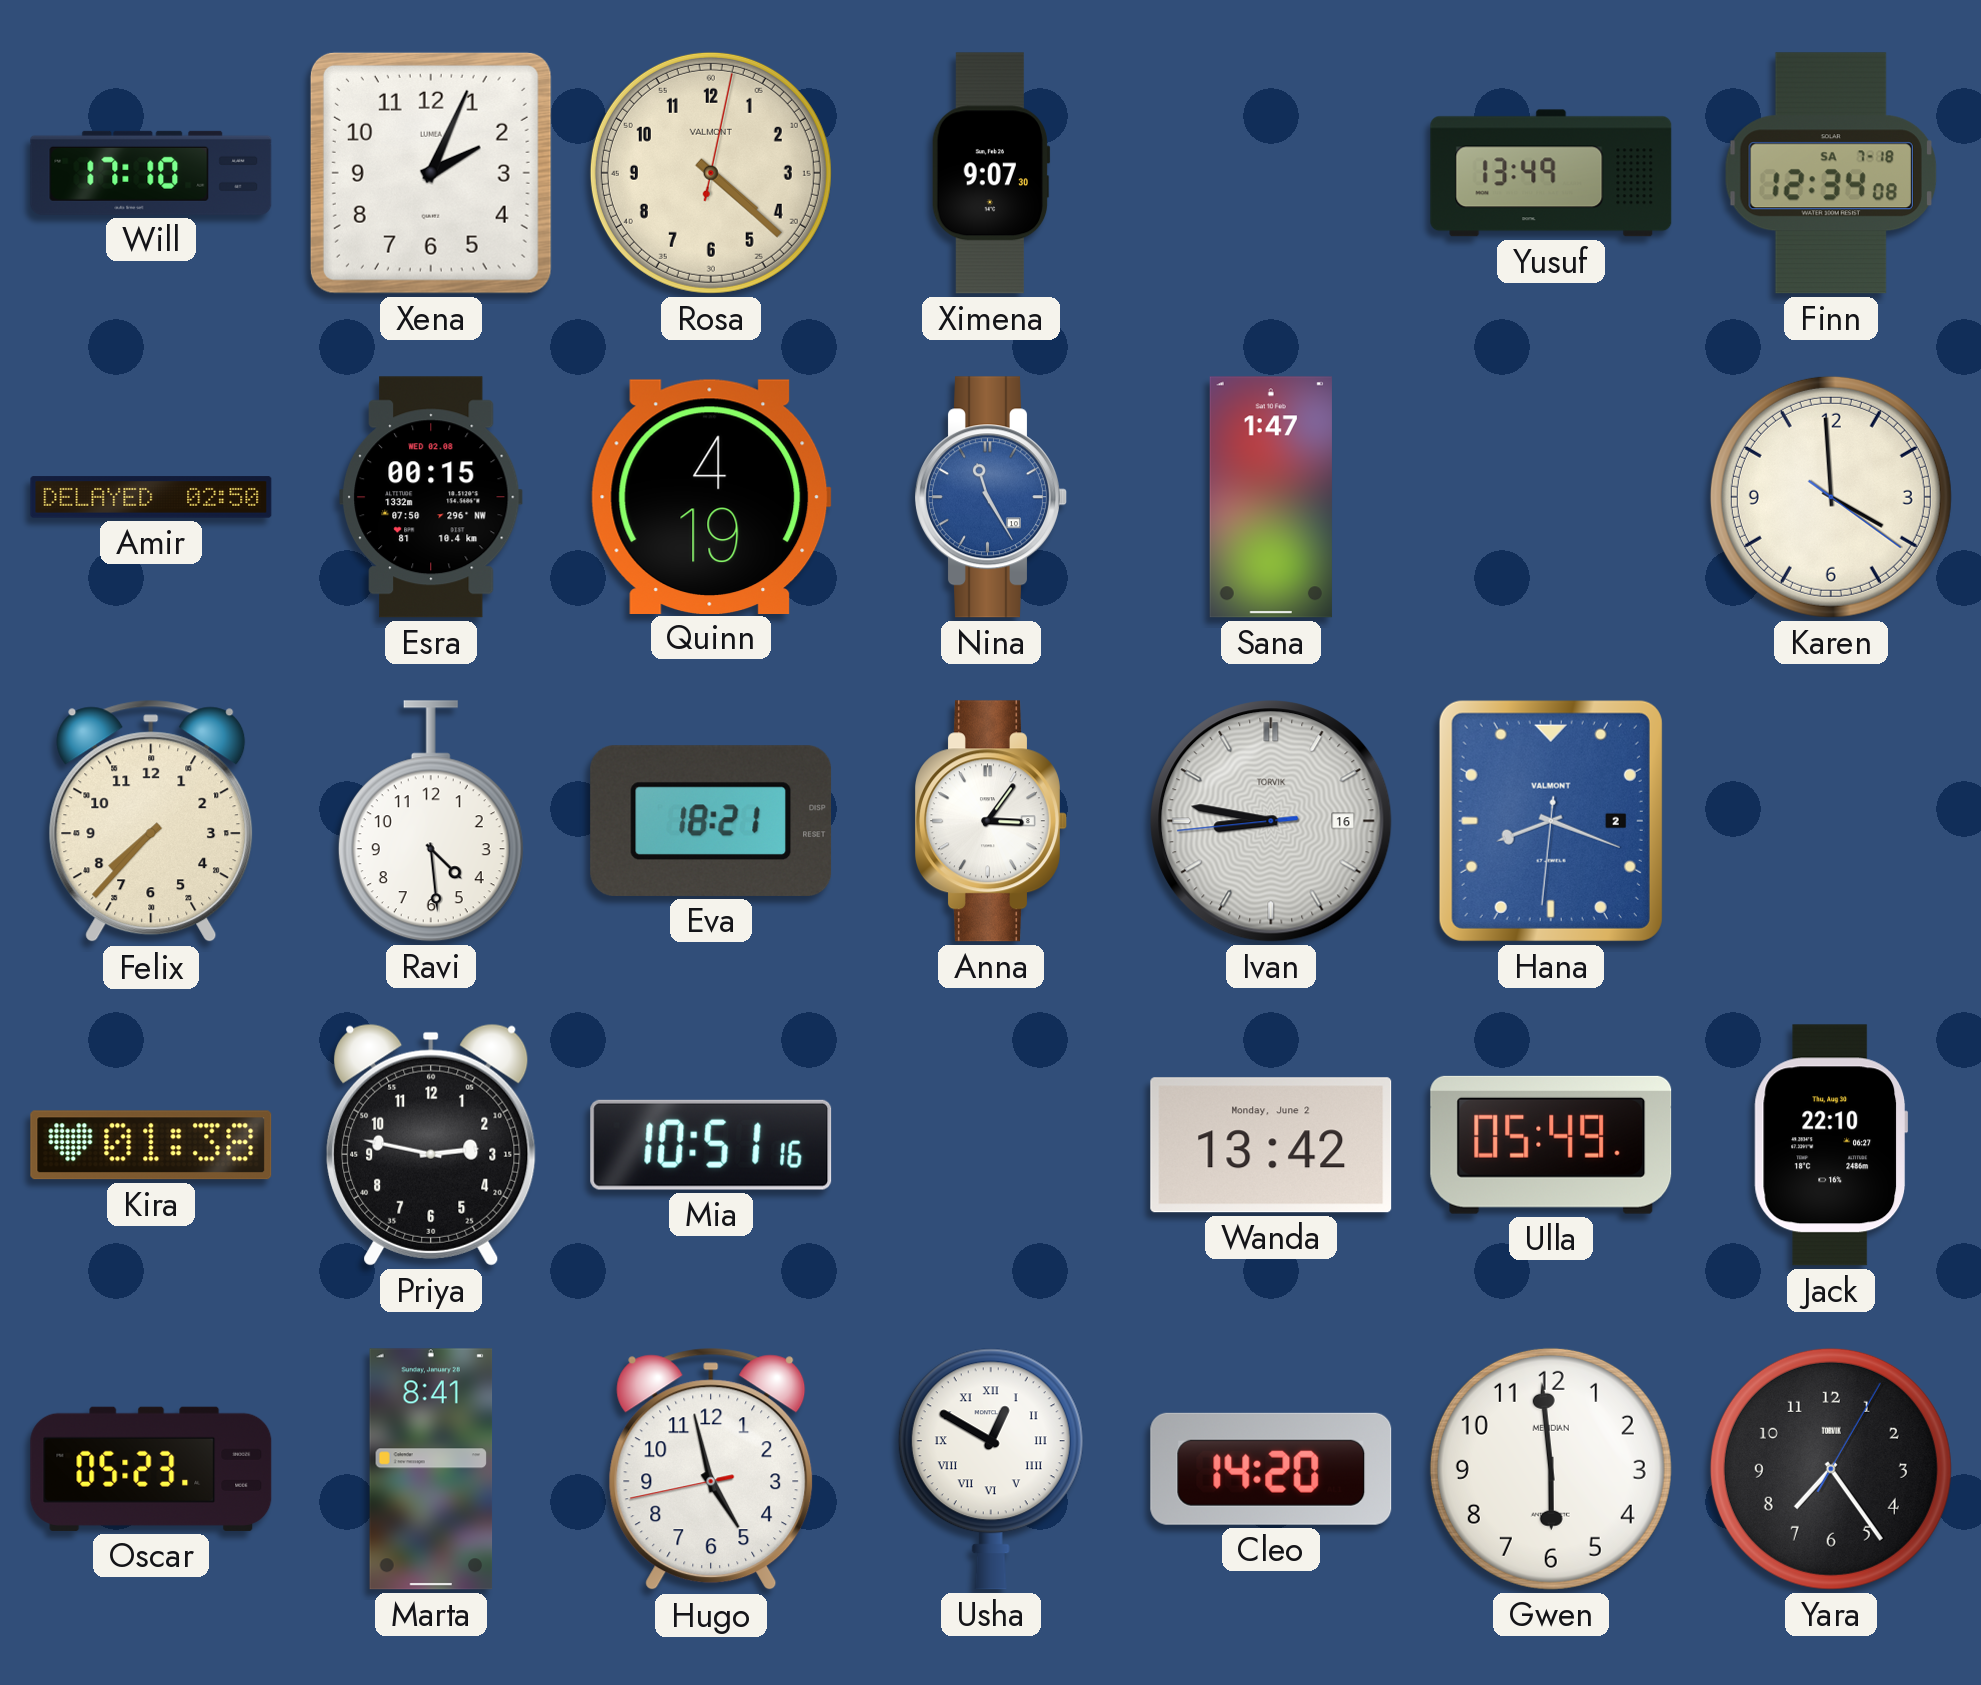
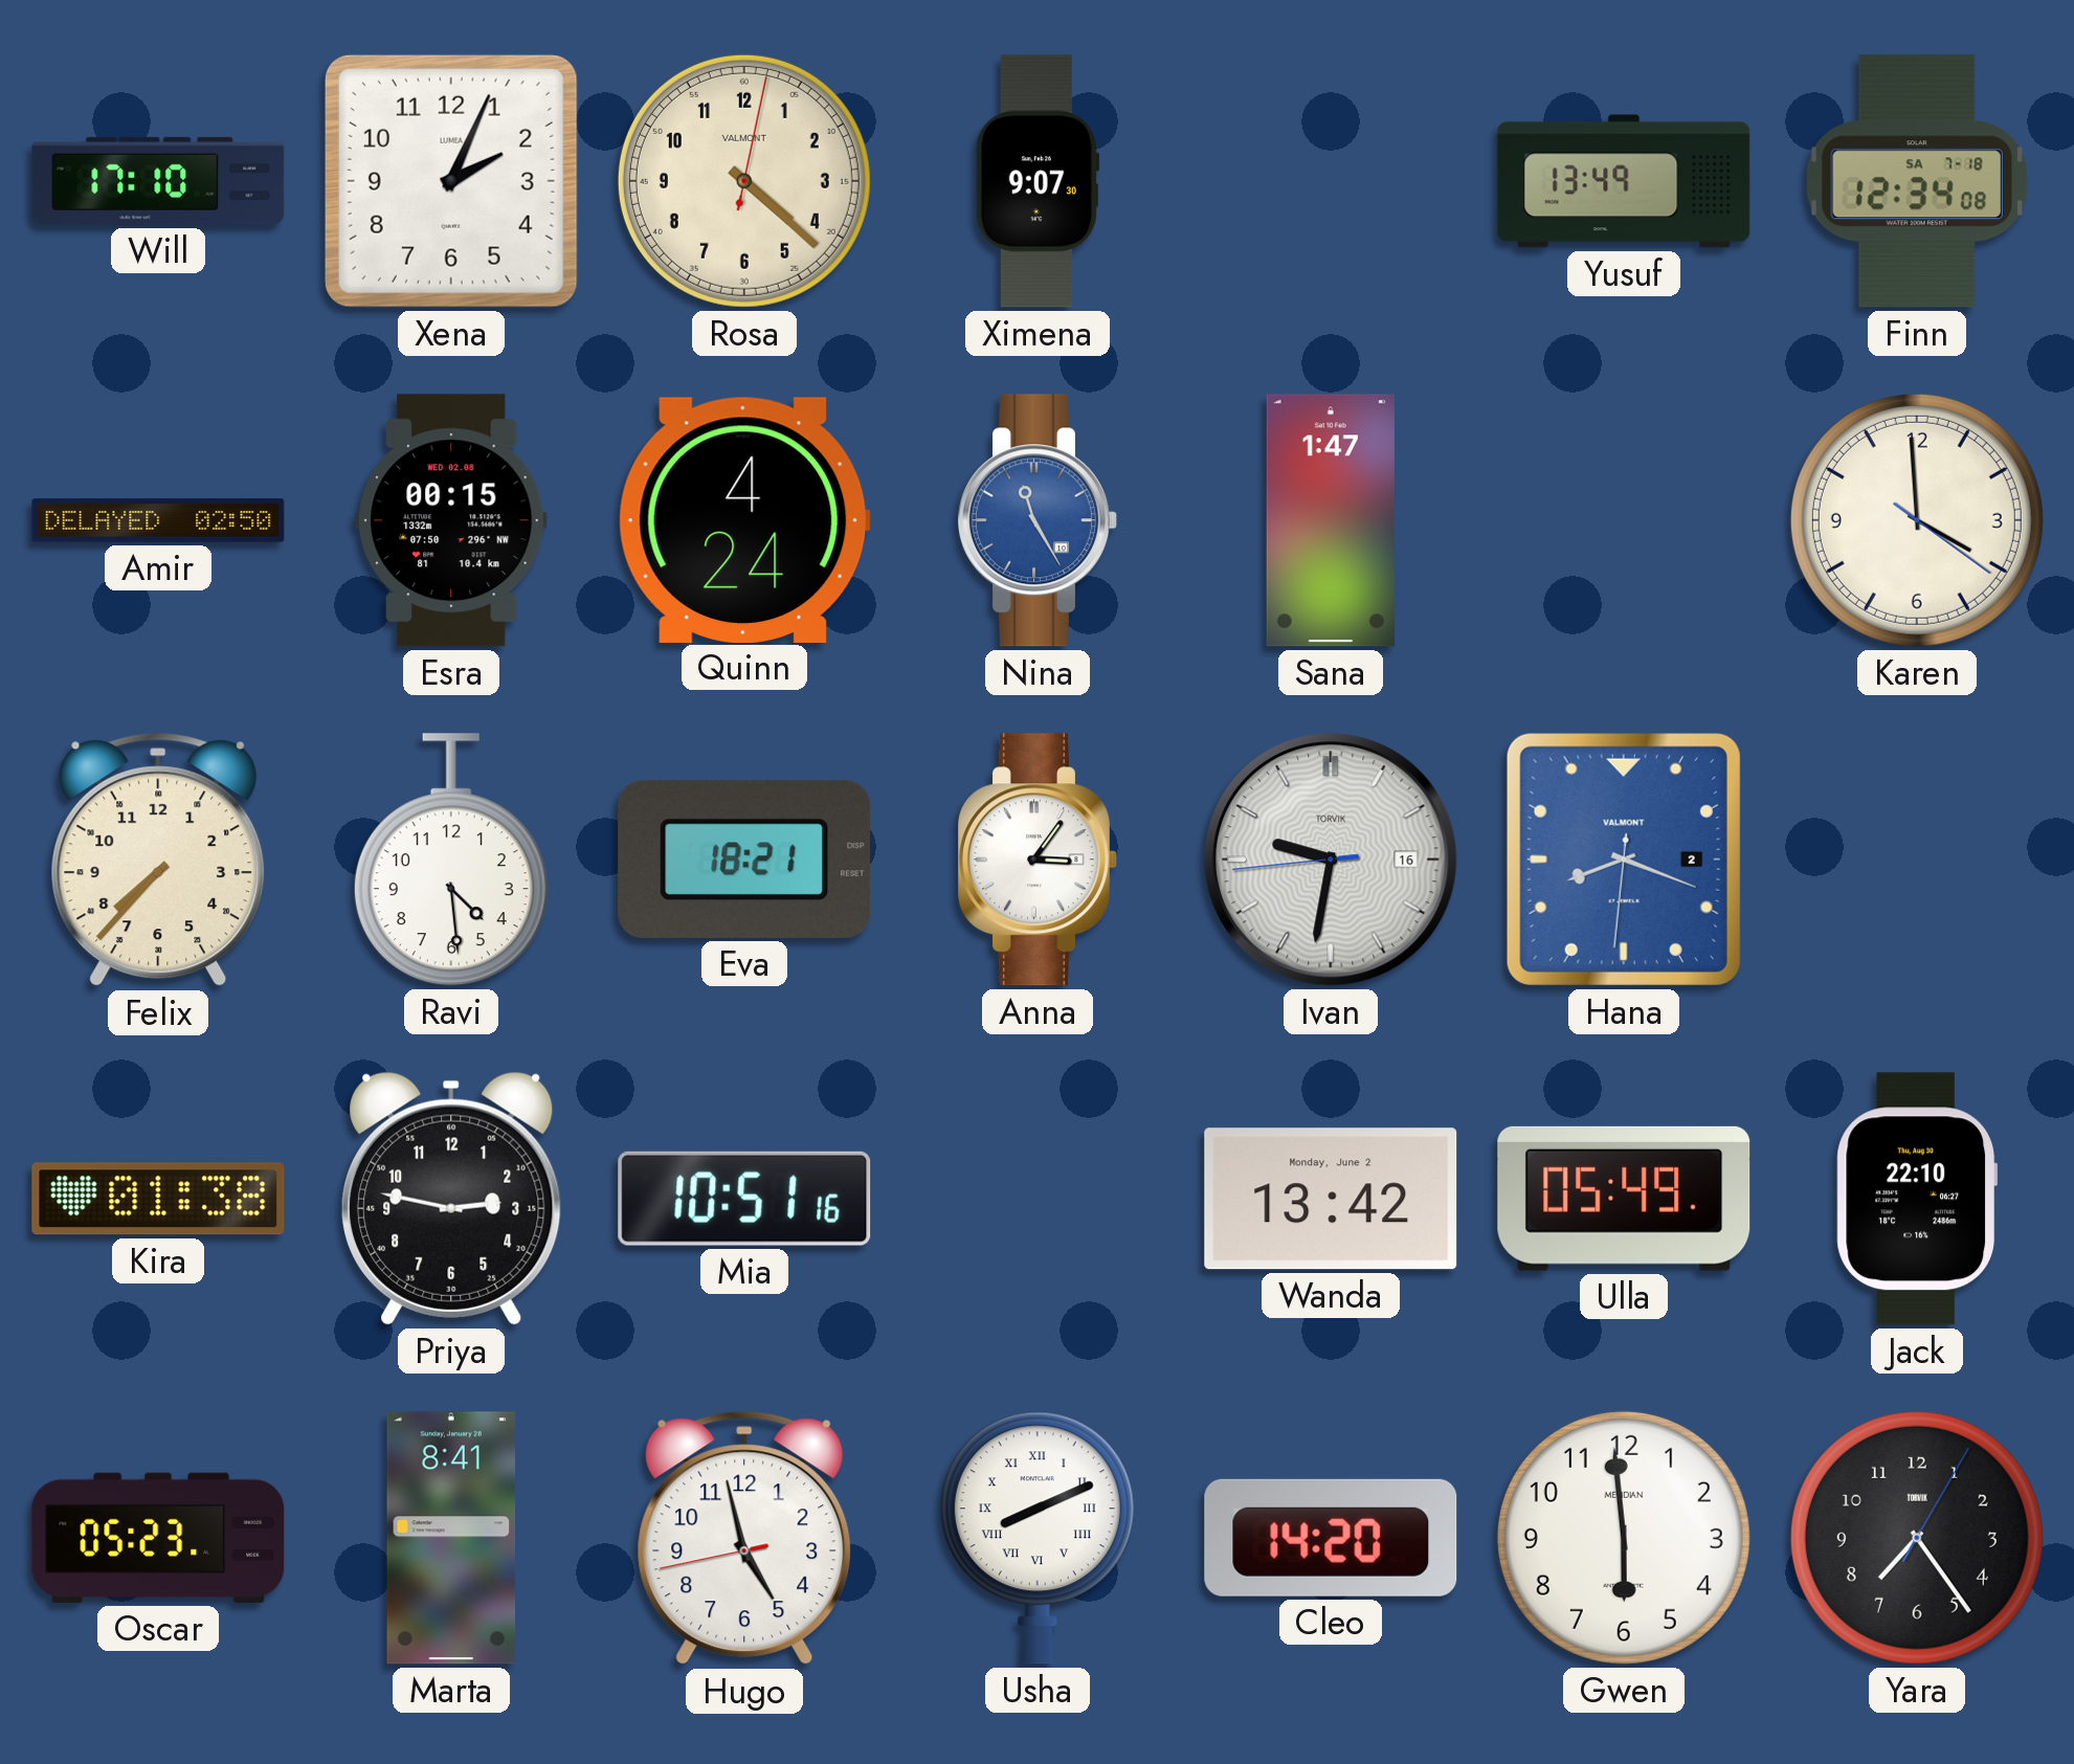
Quinn: 4:19 -> 4:24 (744, 519)
Ivan: 8:46 -> 9:31 (1331, 859)
Usha: 12:50 -> 8:11 (1038, 1538)
